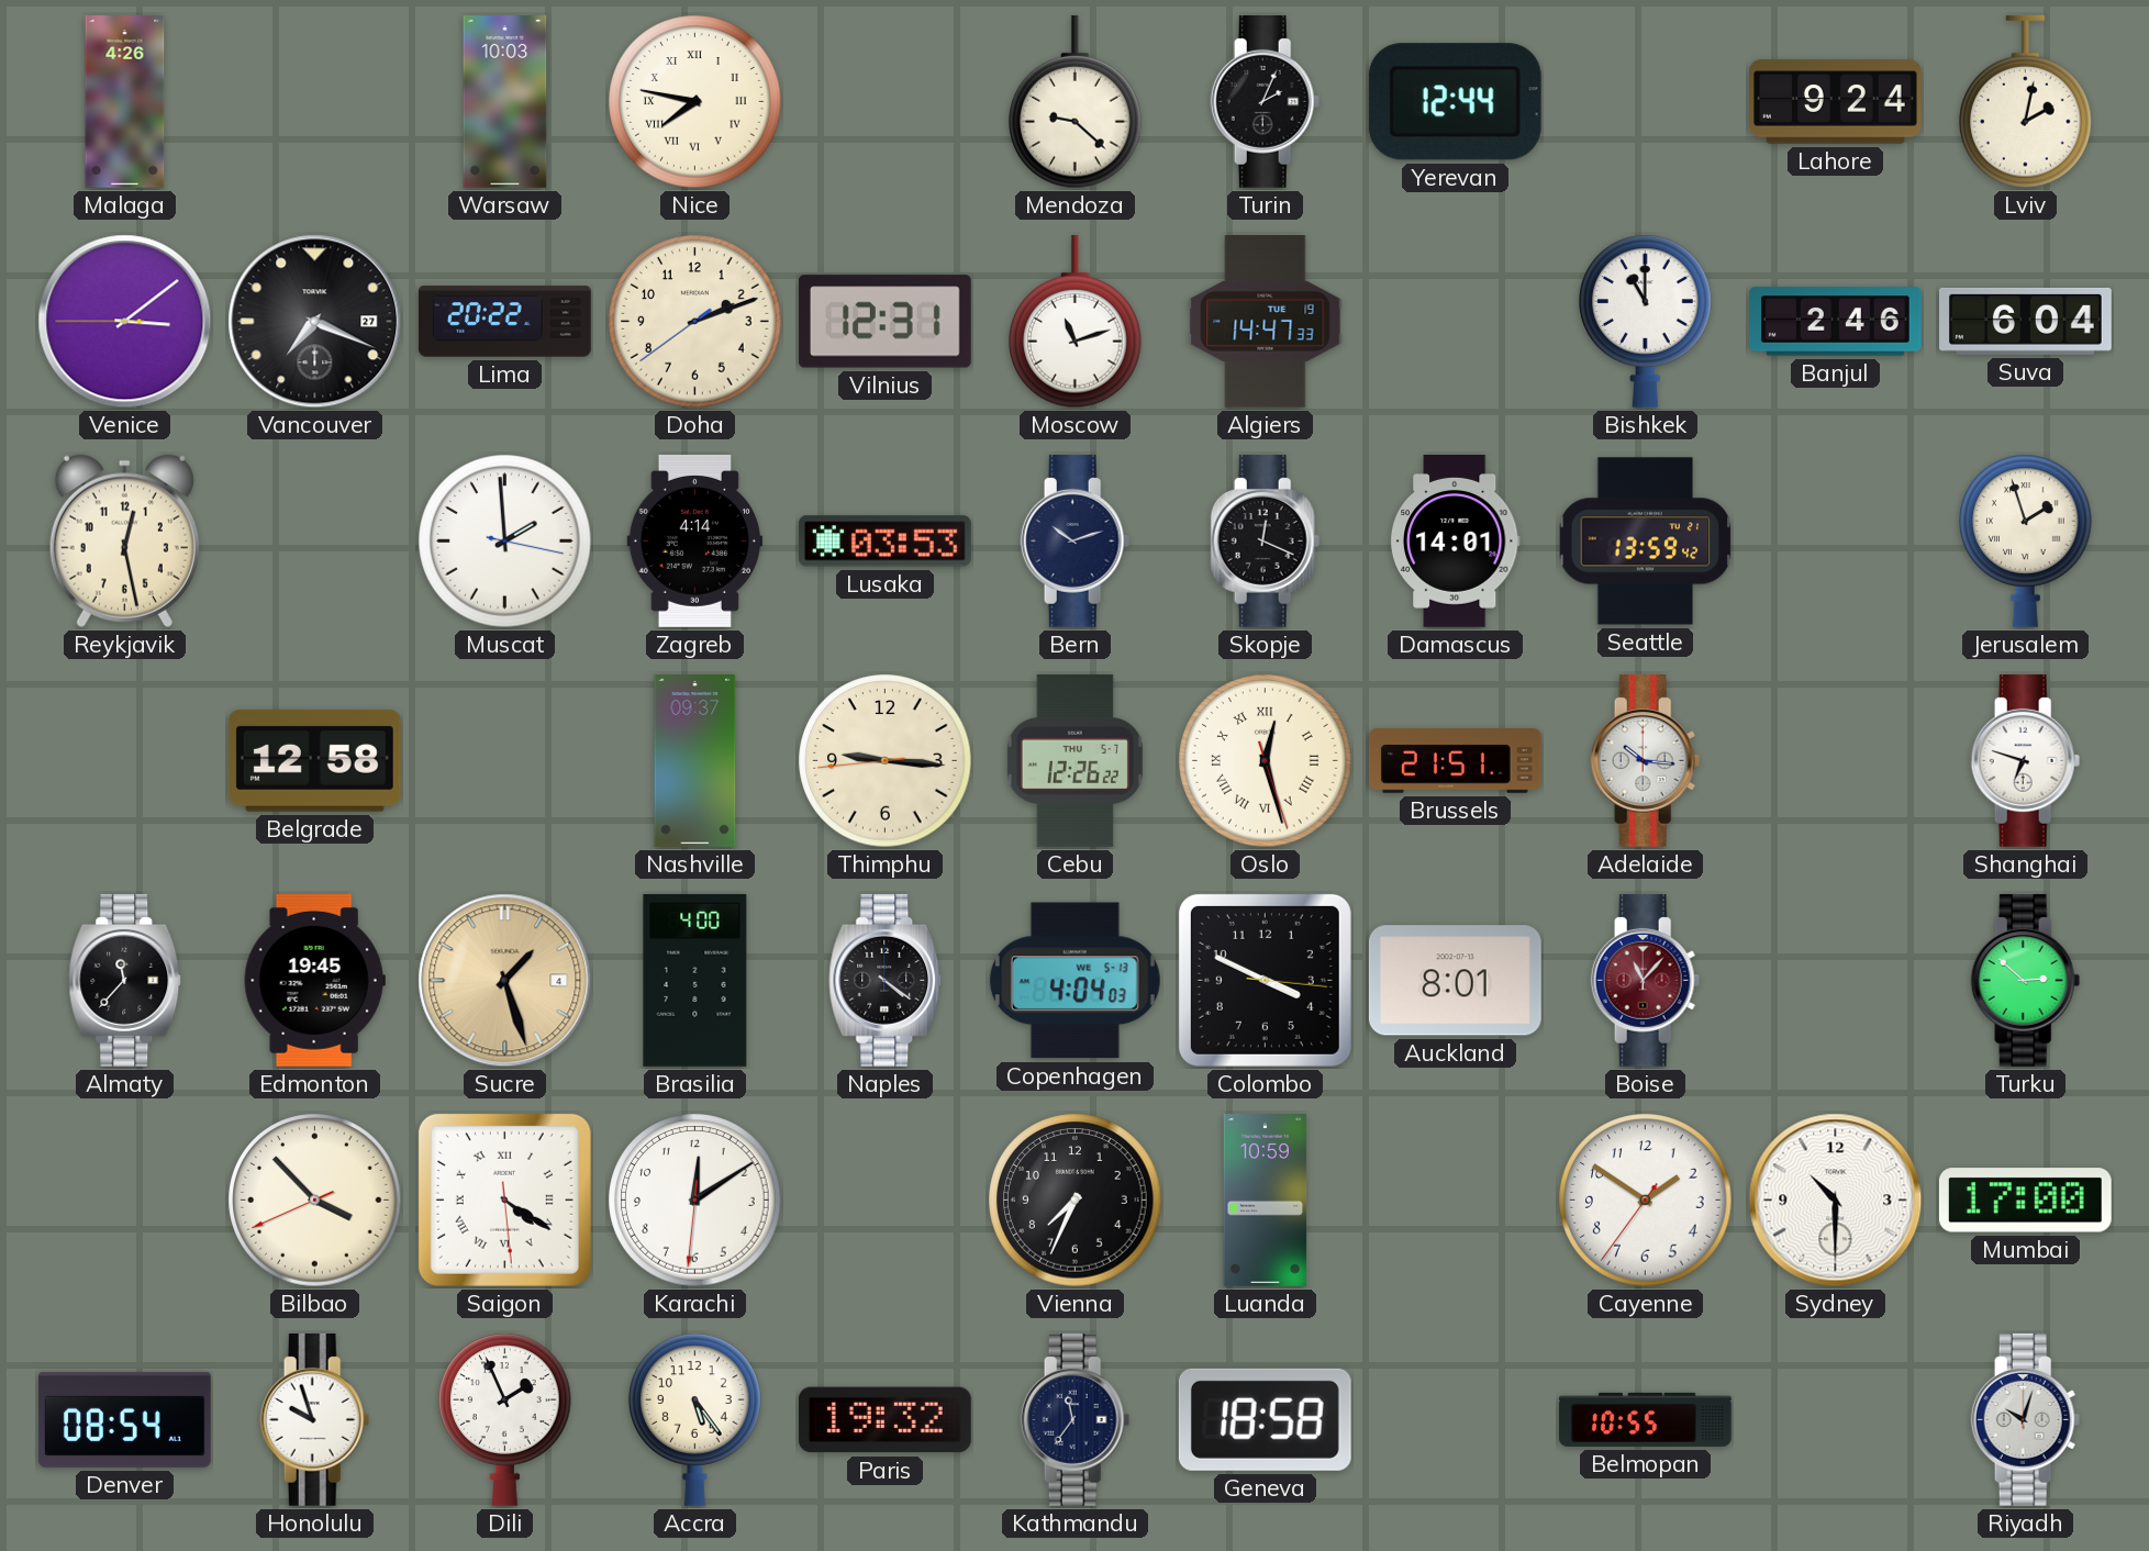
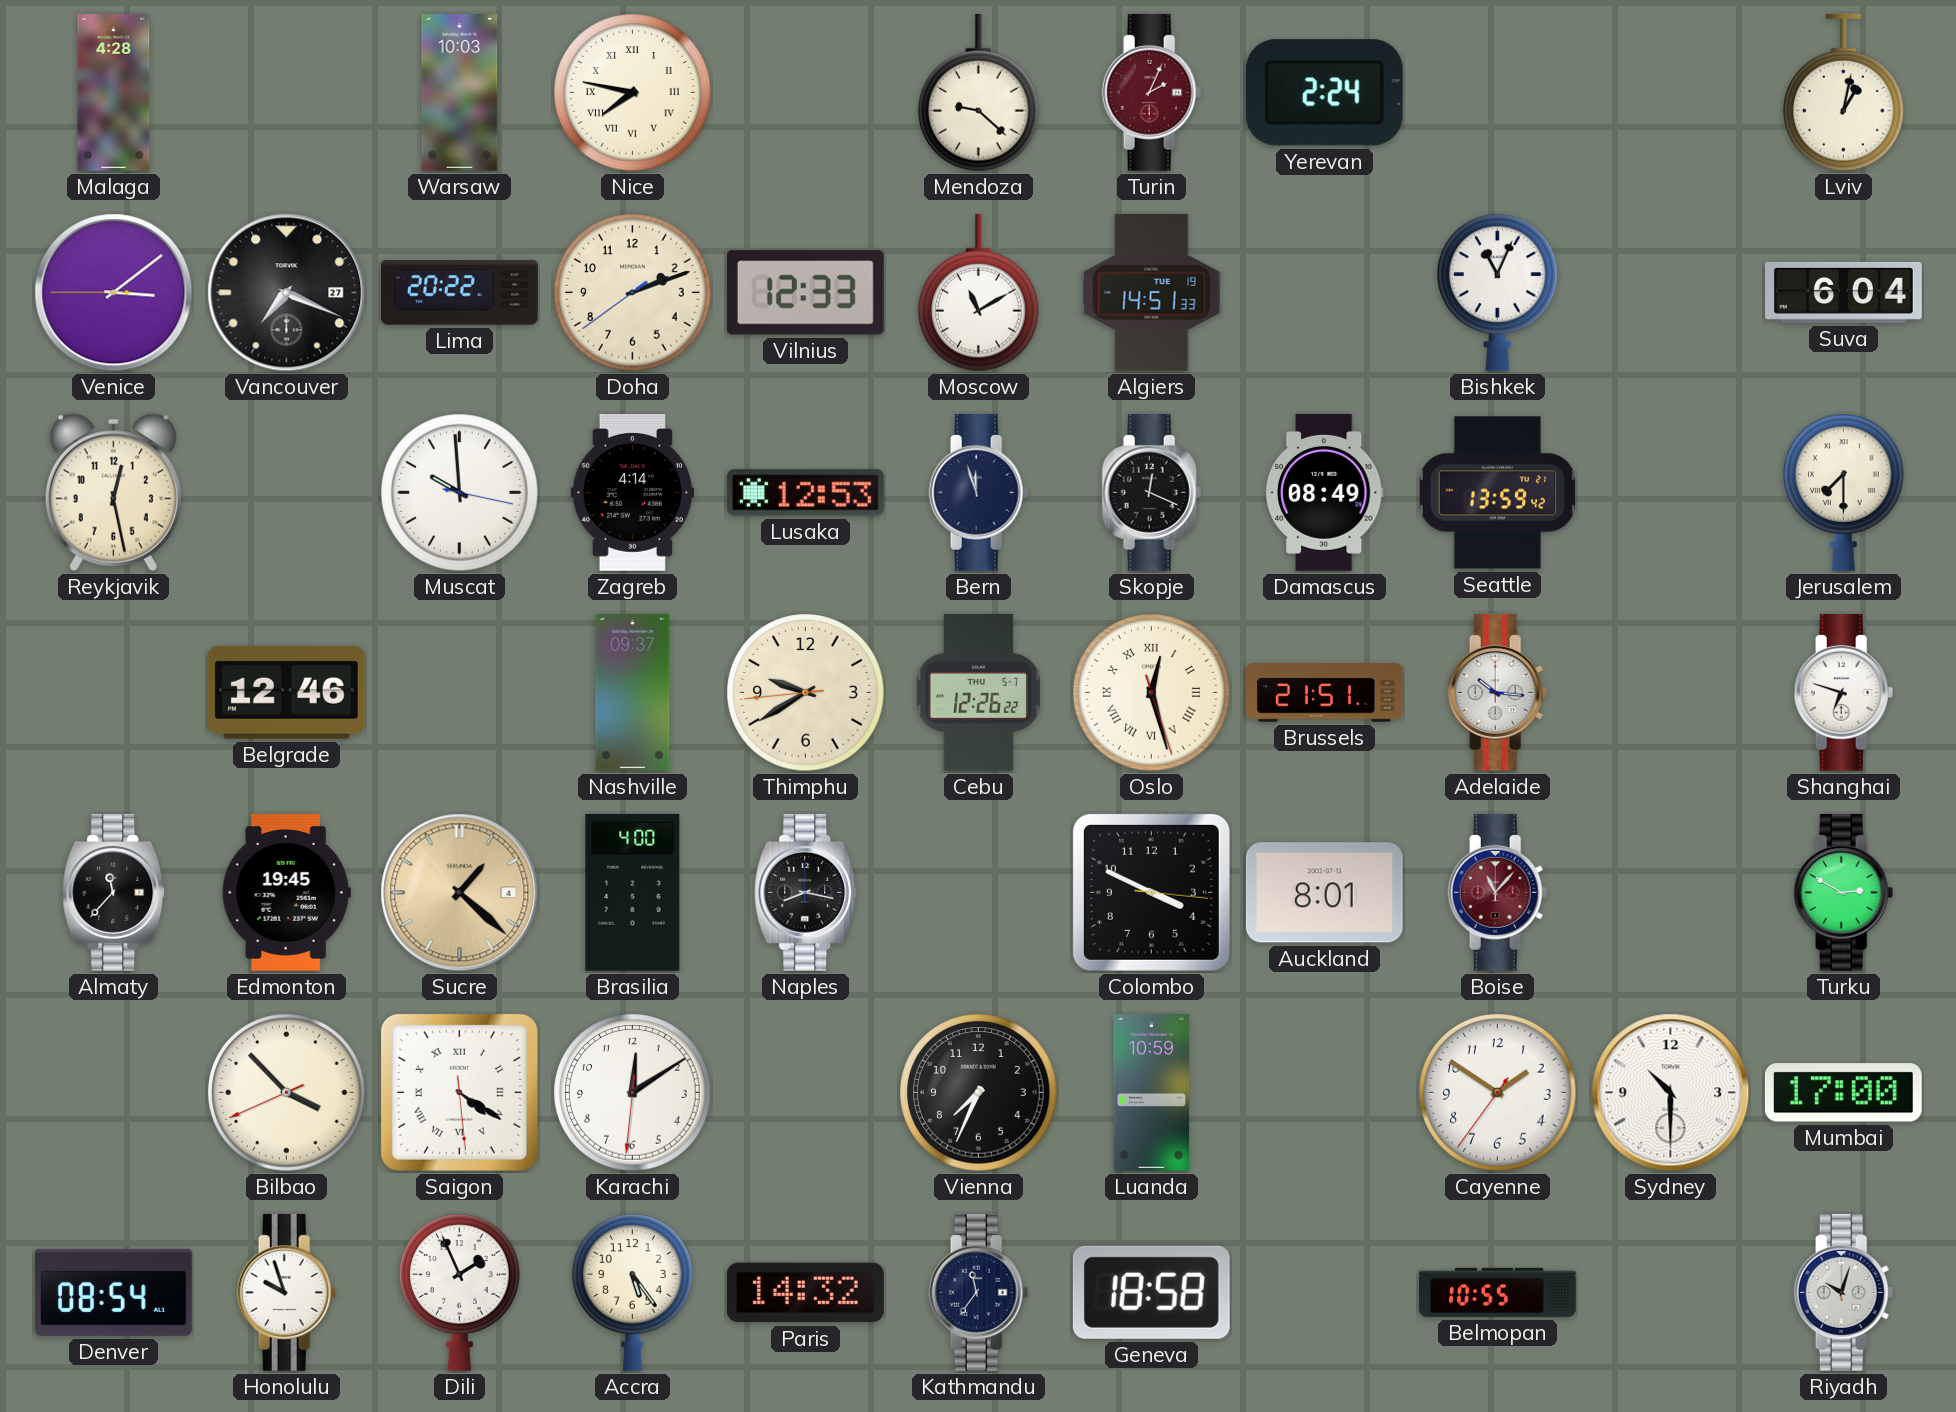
Malaga: 4:26 -> 4:28 (114, 93)
Turin dial: black -> burgundy (1152, 92)
Yerevan: 12:44 -> 2:24 (1324, 93)
Lahore: 9:24 -> none (1836, 102)
Lviv: 2:02 -> 1:02 (1844, 93)
Vilnius: 12:31 -> 12:33 (805, 293)
Moscow: 11:12 -> 11:10 (979, 293)
Algiers: 14:47 -> 14:51 (1152, 293)
Bishkek: 11:00 -> 11:04 (1498, 292)
Banjul: 2:46 -> none (1835, 322)
Muscat: 1:59 -> 9:59 (460, 493)
Lusaka: 03:53 -> 12:53 (805, 493)
Bern: 10:12 -> 11:57 (979, 492)
Damascus: 14:01 -> 08:49 (1324, 492)
Jerusalem: 1:57 -> 7:30 (1844, 492)
Belgrade: 12:58 -> 12:46 (286, 692)
Thimphu: 9:15 -> 9:39 (806, 693)
Sucre: 1:27 -> 1:22 (460, 893)
Naples: 4:21 -> 8:17 (806, 892)
Copenhagen: 4:04 -> none (1074, 981)
Turku: 2:52 -> 2:50 (1844, 892)
Paris: 19:32 -> 14:32 (805, 1293)
